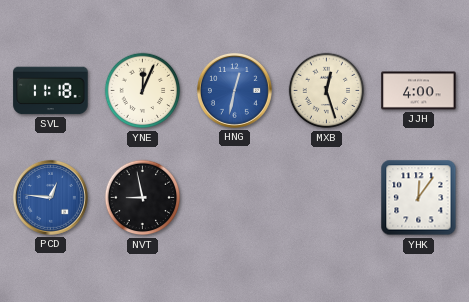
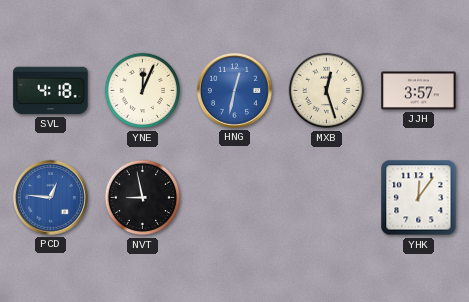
SVL: 11:18 -> 4:18 (51, 91)
JJH: 4:00 -> 3:57 (419, 91)
